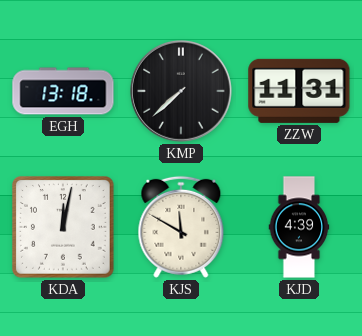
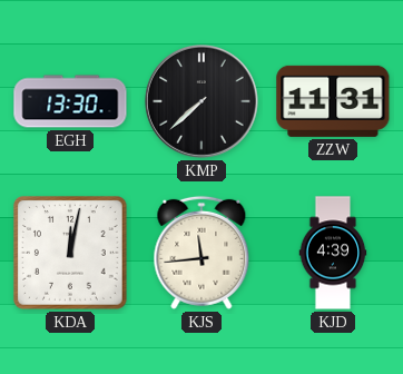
EGH: 13:18 -> 13:30 (70, 101)
KJS: 11:50 -> 11:44 (202, 253)
